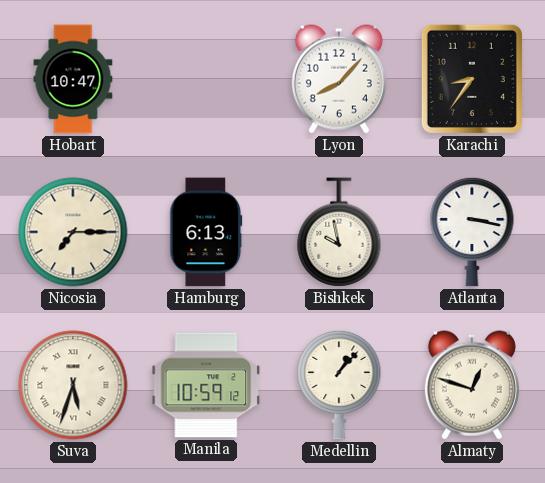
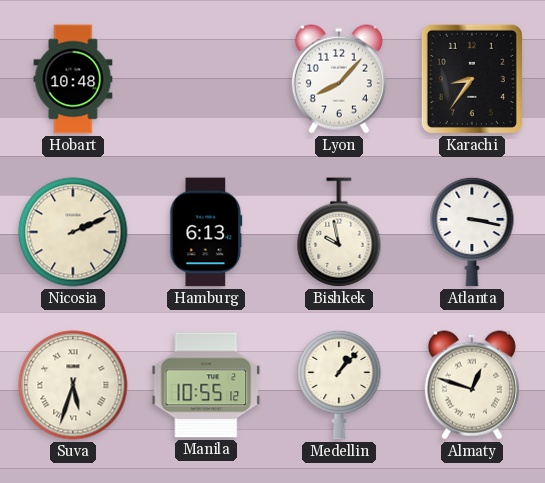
Hobart: 10:47 -> 10:48 (73, 79)
Nicosia: 7:15 -> 2:11 (73, 232)
Manila: 10:59 -> 10:55 (206, 385)
